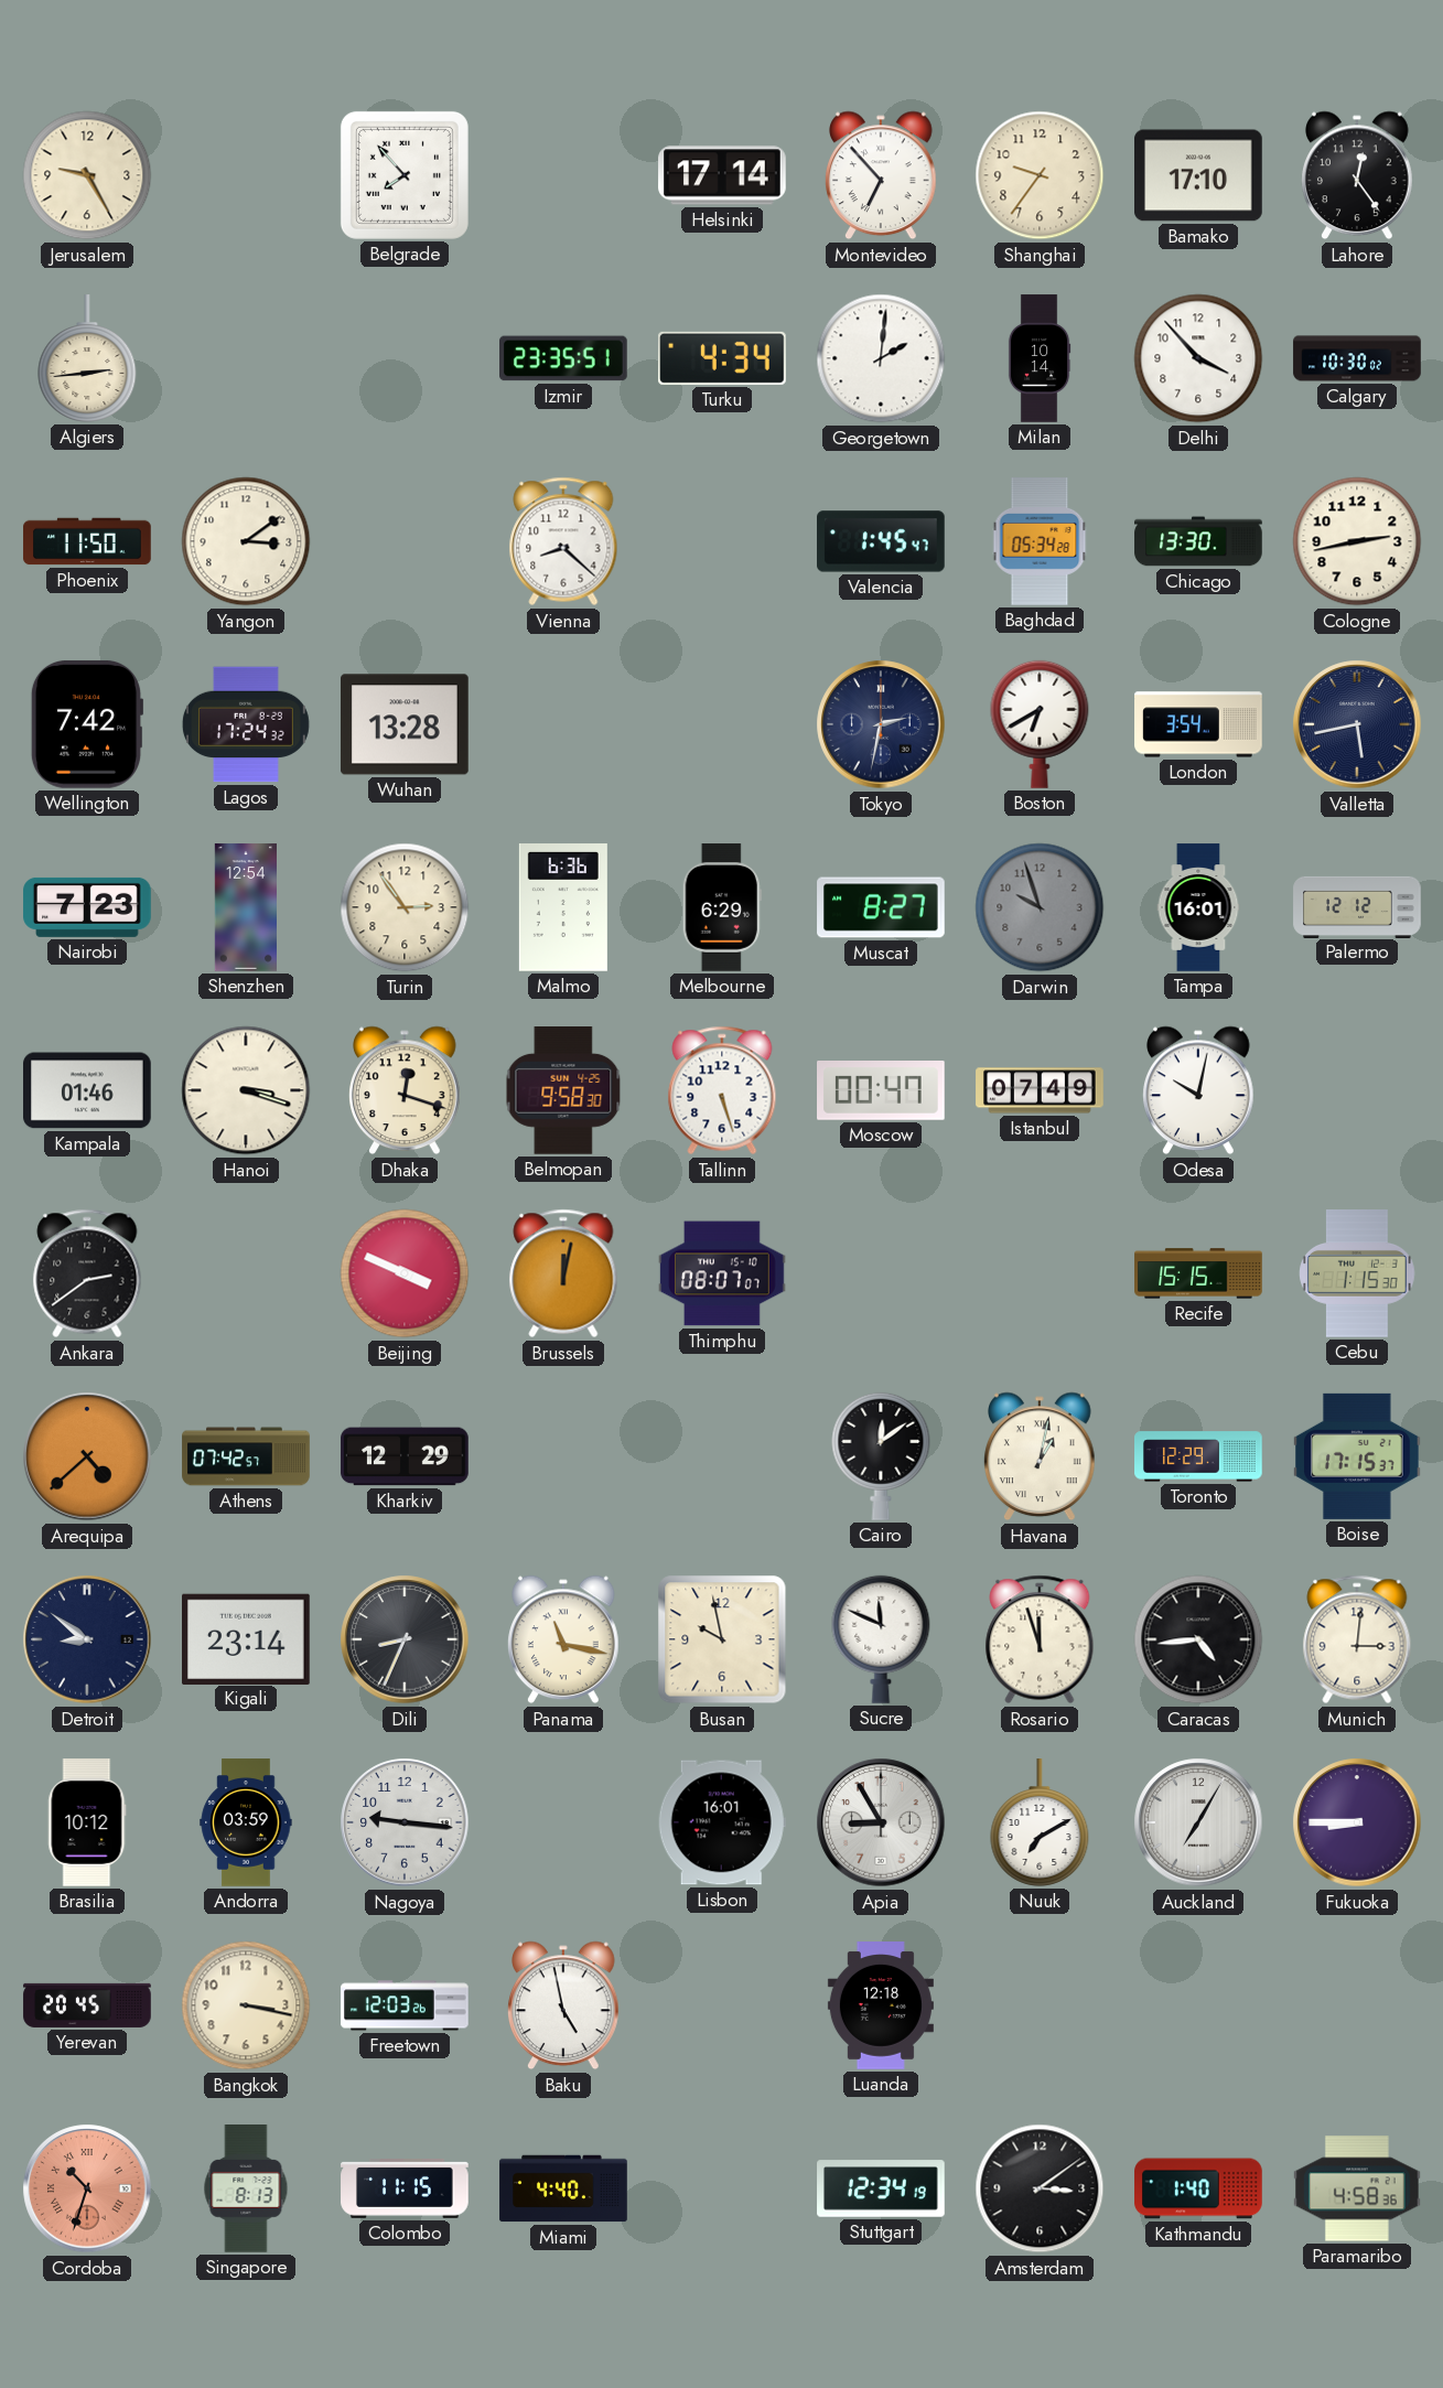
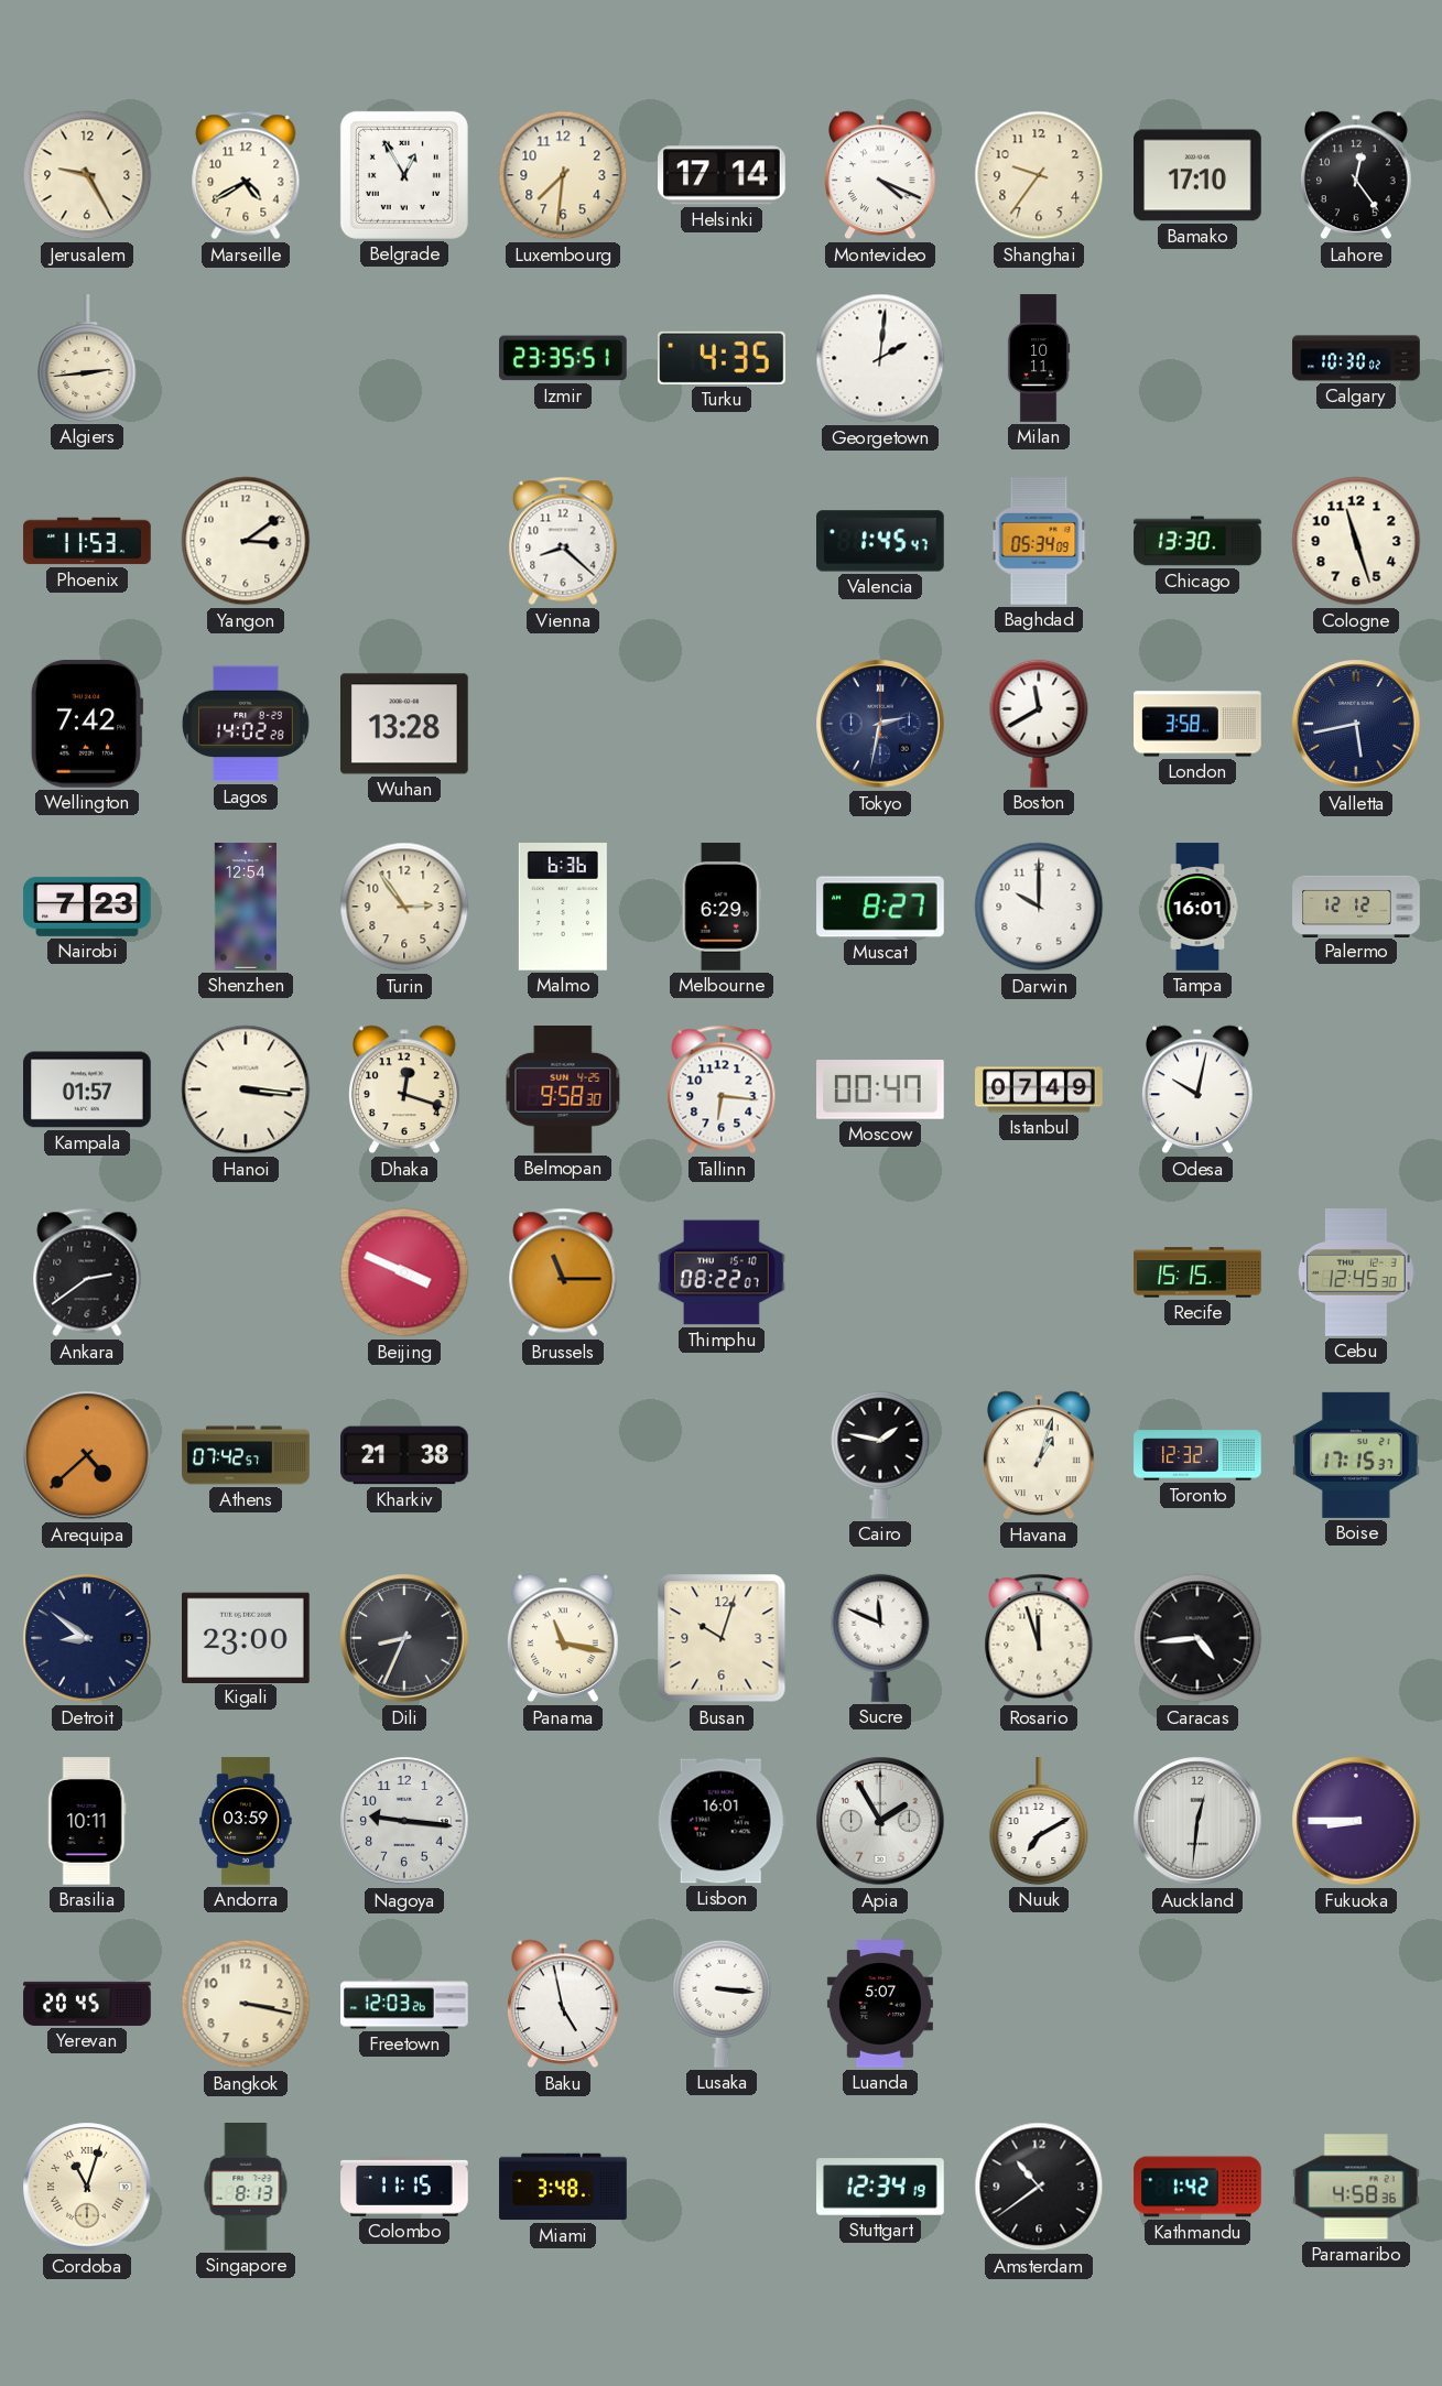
Marseille: none -> 4:40 (246, 175)
Belgrade: 7:53 -> 12:55 (404, 175)
Luxembourg: none -> 7:31 (563, 175)
Montevideo: 6:53 -> 4:19 (881, 175)
Turku: 4:34 -> 4:35 (723, 358)
Milan: 10:14 -> 10:11 (1039, 358)
Delhi: 3:53 -> none (1198, 358)
Phoenix: 11:50 -> 11:53 (87, 541)
Baghdad: 05:34:28 -> 05:34:09 (1039, 541)
Cologne: 2:43 -> 11:27 (1356, 541)
Lagos: 17:24 -> 14:02 (246, 724)
Boston: 6:40 -> 11:40 (1039, 724)
London: 3:54 -> 3:58 (1197, 724)
Darwin: 9:57 -> 10:00 (1039, 907)
Darwin dial: grey -> white (1039, 907)
Kampala: 01:46 -> 01:57 (88, 1089)
Hanoi: 3:18 -> 3:16 (246, 1089)
Tallinn: 5:27 -> 6:16 (722, 1089)
Brussels: 12:02 -> 11:15 (563, 1272)
Thimphu: 08:07 -> 08:22 (722, 1272)
Cebu: 1:15 -> 12:45 (1356, 1272)
Kharkiv: 12:29 -> 21:38 (404, 1455)
Cairo: 12:09 -> 1:47 (880, 1455)
Havana: 1:02 -> 1:03 (1040, 1455)
Toronto: 12:29 -> 12:32 (1197, 1455)
Kigali: 23:14 -> 23:00 (247, 1637)
Busan: 9:58 -> 10:03 (722, 1638)
Munich: 3:01 -> none (1357, 1639)
Brasilia: 10:12 -> 10:11 (87, 1821)
Apia: 8:55 -> 1:55 (880, 1821)
Auckland: 7:05 -> 12:31 (1197, 1821)
Lusaka: none -> 3:16 (722, 2004)
Luanda: 12:18 -> 5:07 (880, 2004)
Cordoba: 10:33 -> 11:03 (87, 2187)
Cordoba dial: salmon -> cream (87, 2187)
Miami: 4:40 -> 3:48 (563, 2187)
Amsterdam: 3:09 -> 10:39 (1039, 2187)
Kathmandu: 1:40 -> 1:42 (1197, 2187)
